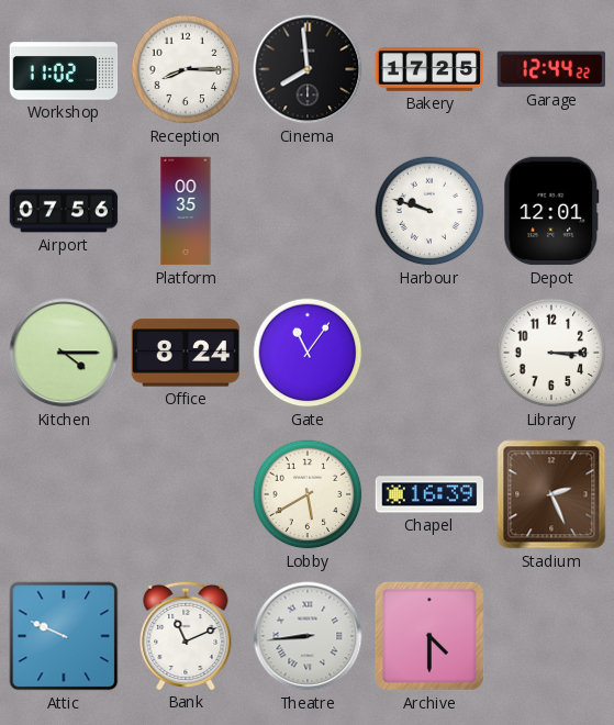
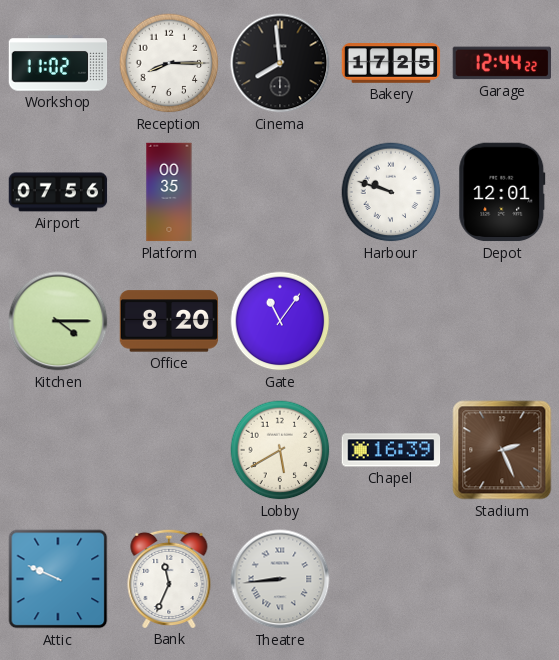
Office: 8:24 -> 8:20 (169, 321)
Library: 3:15 -> none (551, 353)
Bank: 11:11 -> 11:34 (169, 578)
Archive: 4:30 -> none (431, 637)
